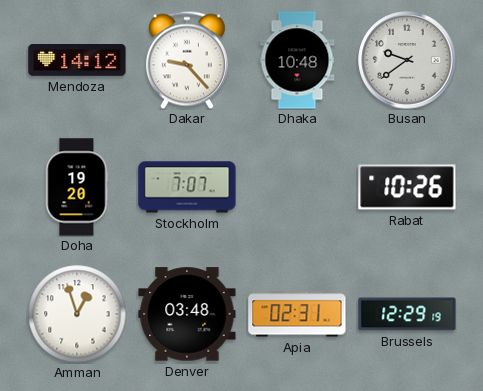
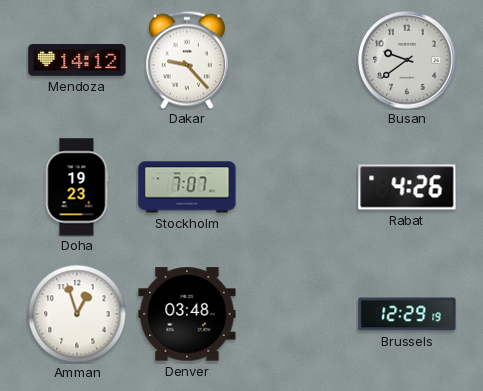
Dhaka: 10:48 -> none (297, 60)
Doha: 19:20 -> 19:23 (77, 187)
Rabat: 10:26 -> 4:26 (407, 187)
Apia: 02:31 -> none (297, 314)
